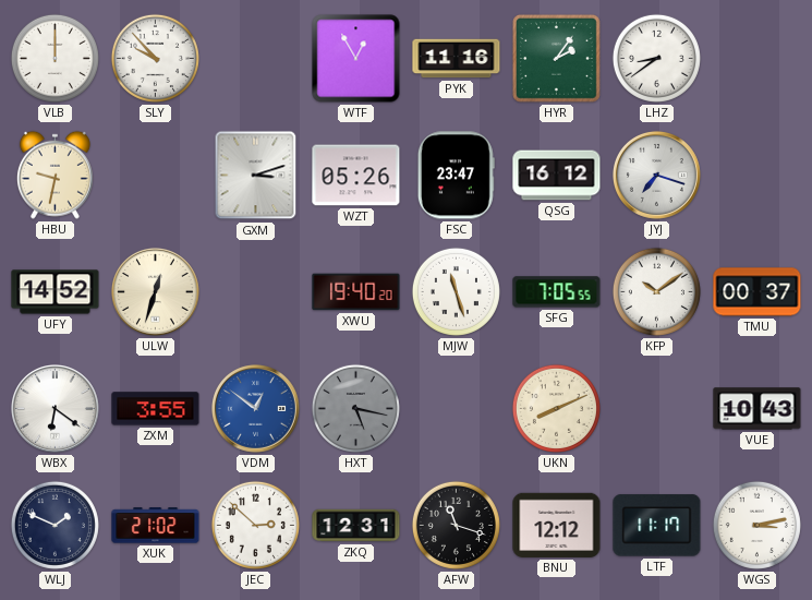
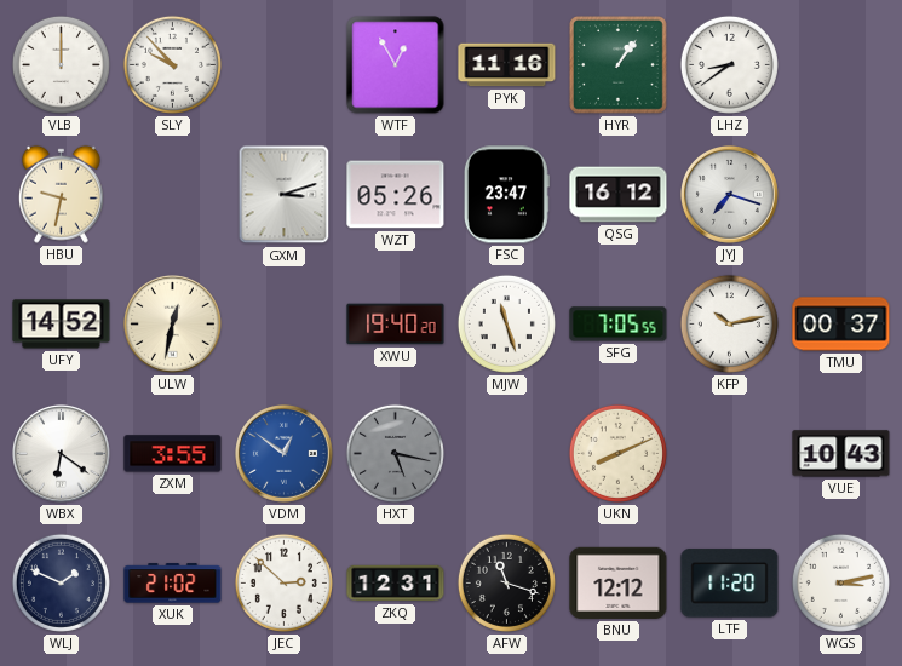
HYR: 2:06 -> 1:06 (617, 64)
ULW: 12:33 -> 12:32 (172, 323)
KFP: 10:09 -> 10:13 (729, 323)
LTF: 11:17 -> 11:20 (730, 584)
